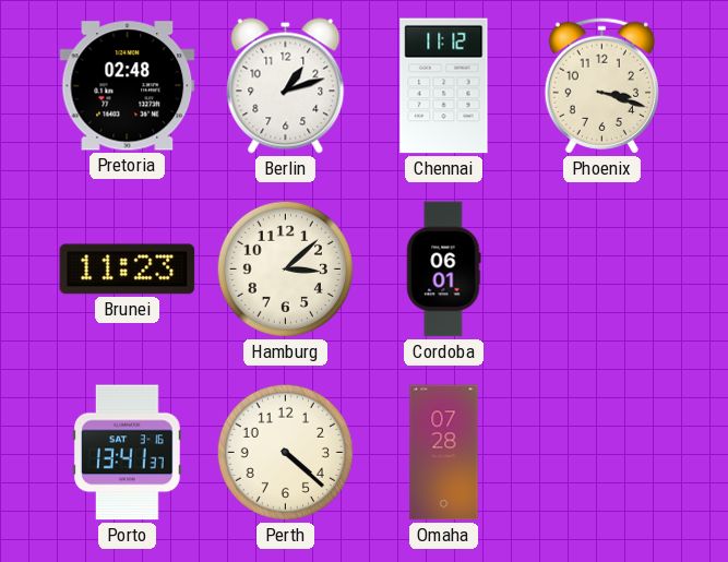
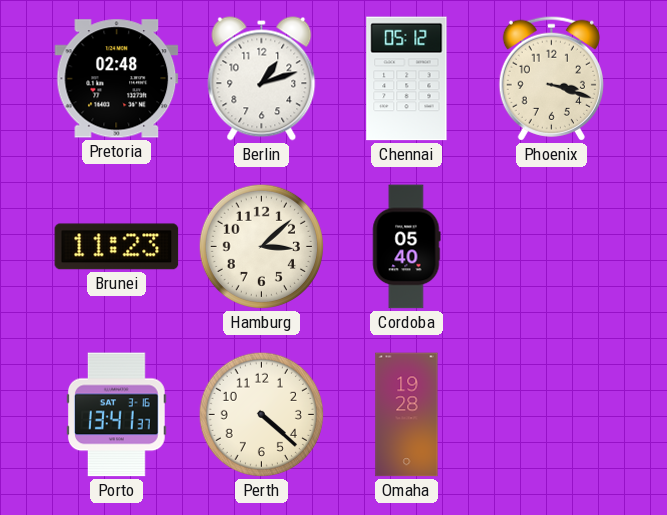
Chennai: 11:12 -> 05:12 (407, 79)
Cordoba: 06:01 -> 05:40 (407, 247)
Omaha: 07:28 -> 19:28 (407, 415)
